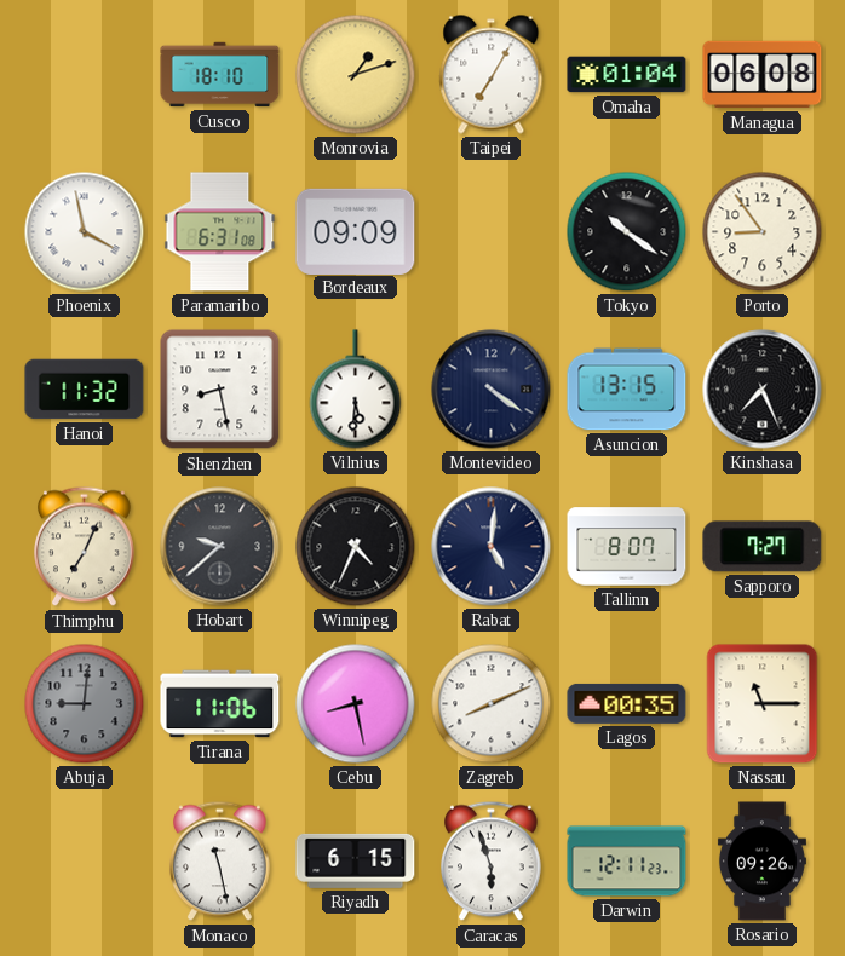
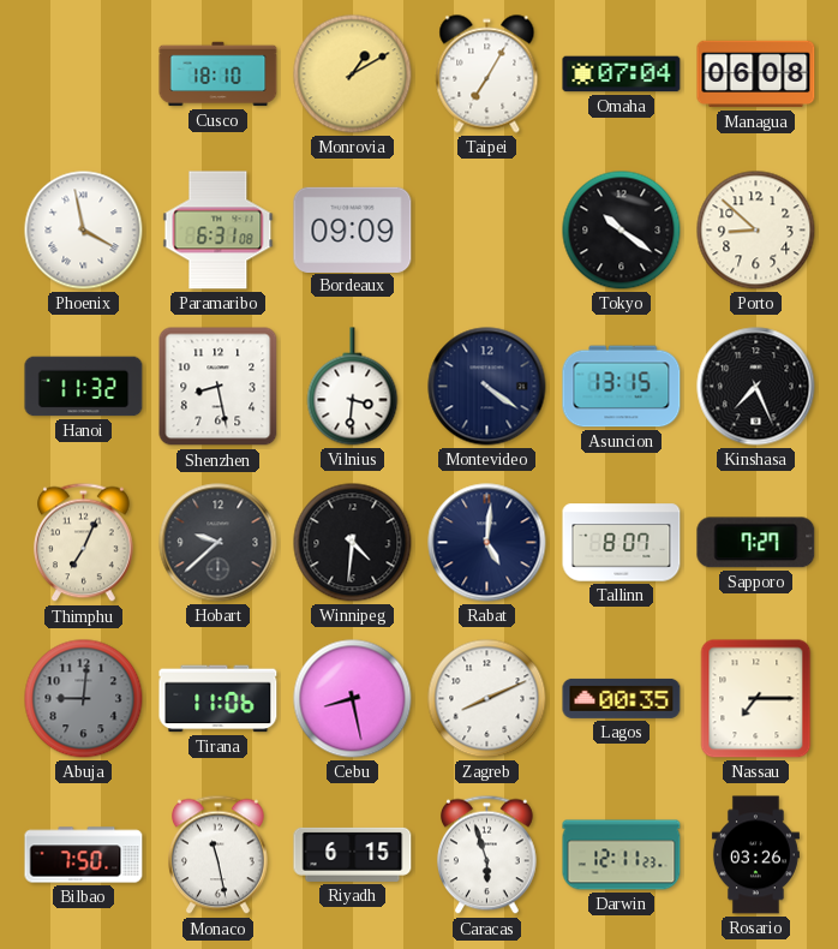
Monrovia: 1:12 -> 1:10 (353, 74)
Omaha: 01:04 -> 07:04 (622, 74)
Porto: 8:54 -> 8:52 (756, 231)
Vilnius: 5:31 -> 3:31 (353, 387)
Winnipeg: 4:34 -> 4:31 (353, 543)
Nassau: 11:15 -> 7:15 (756, 699)
Bilbao: none -> 7:50 (84, 855)
Rosario: 09:26 -> 03:26 (755, 855)
